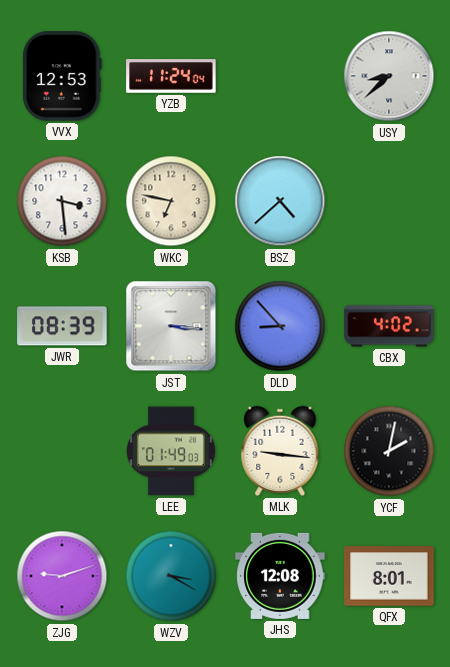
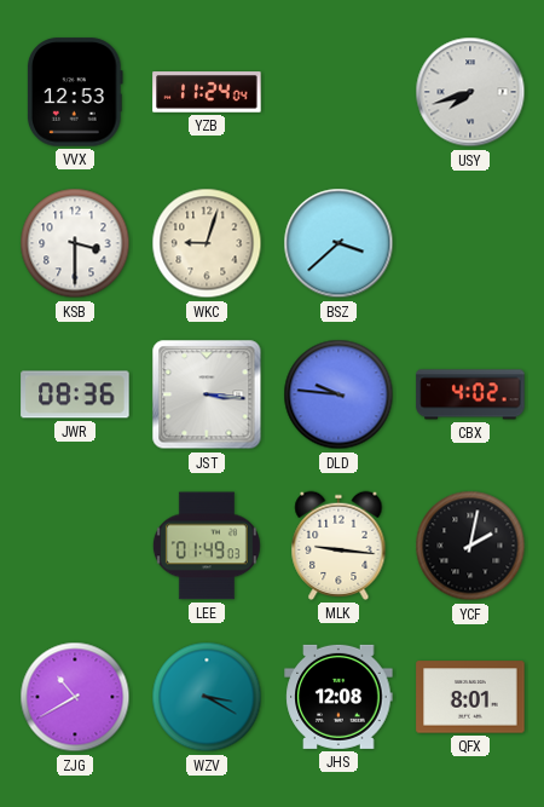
USY: 8:38 -> 7:42 (470, 92)
KSB: 3:29 -> 3:30 (75, 243)
WKC: 6:47 -> 9:03 (207, 243)
BSZ: 4:38 -> 3:38 (338, 243)
JWR: 08:39 -> 08:36 (75, 394)
DLD: 8:53 -> 9:46 (338, 394)
ZJG: 9:12 -> 10:40 (75, 697)
